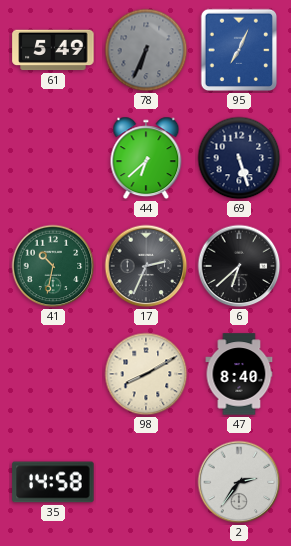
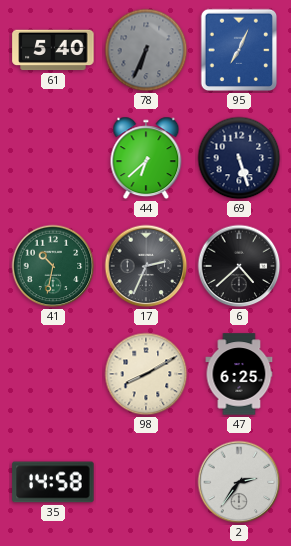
61: 5:49 -> 5:40 (53, 50)
6: 6:38 -> 4:38 (239, 266)
47: 8:40 -> 6:25 (239, 374)
